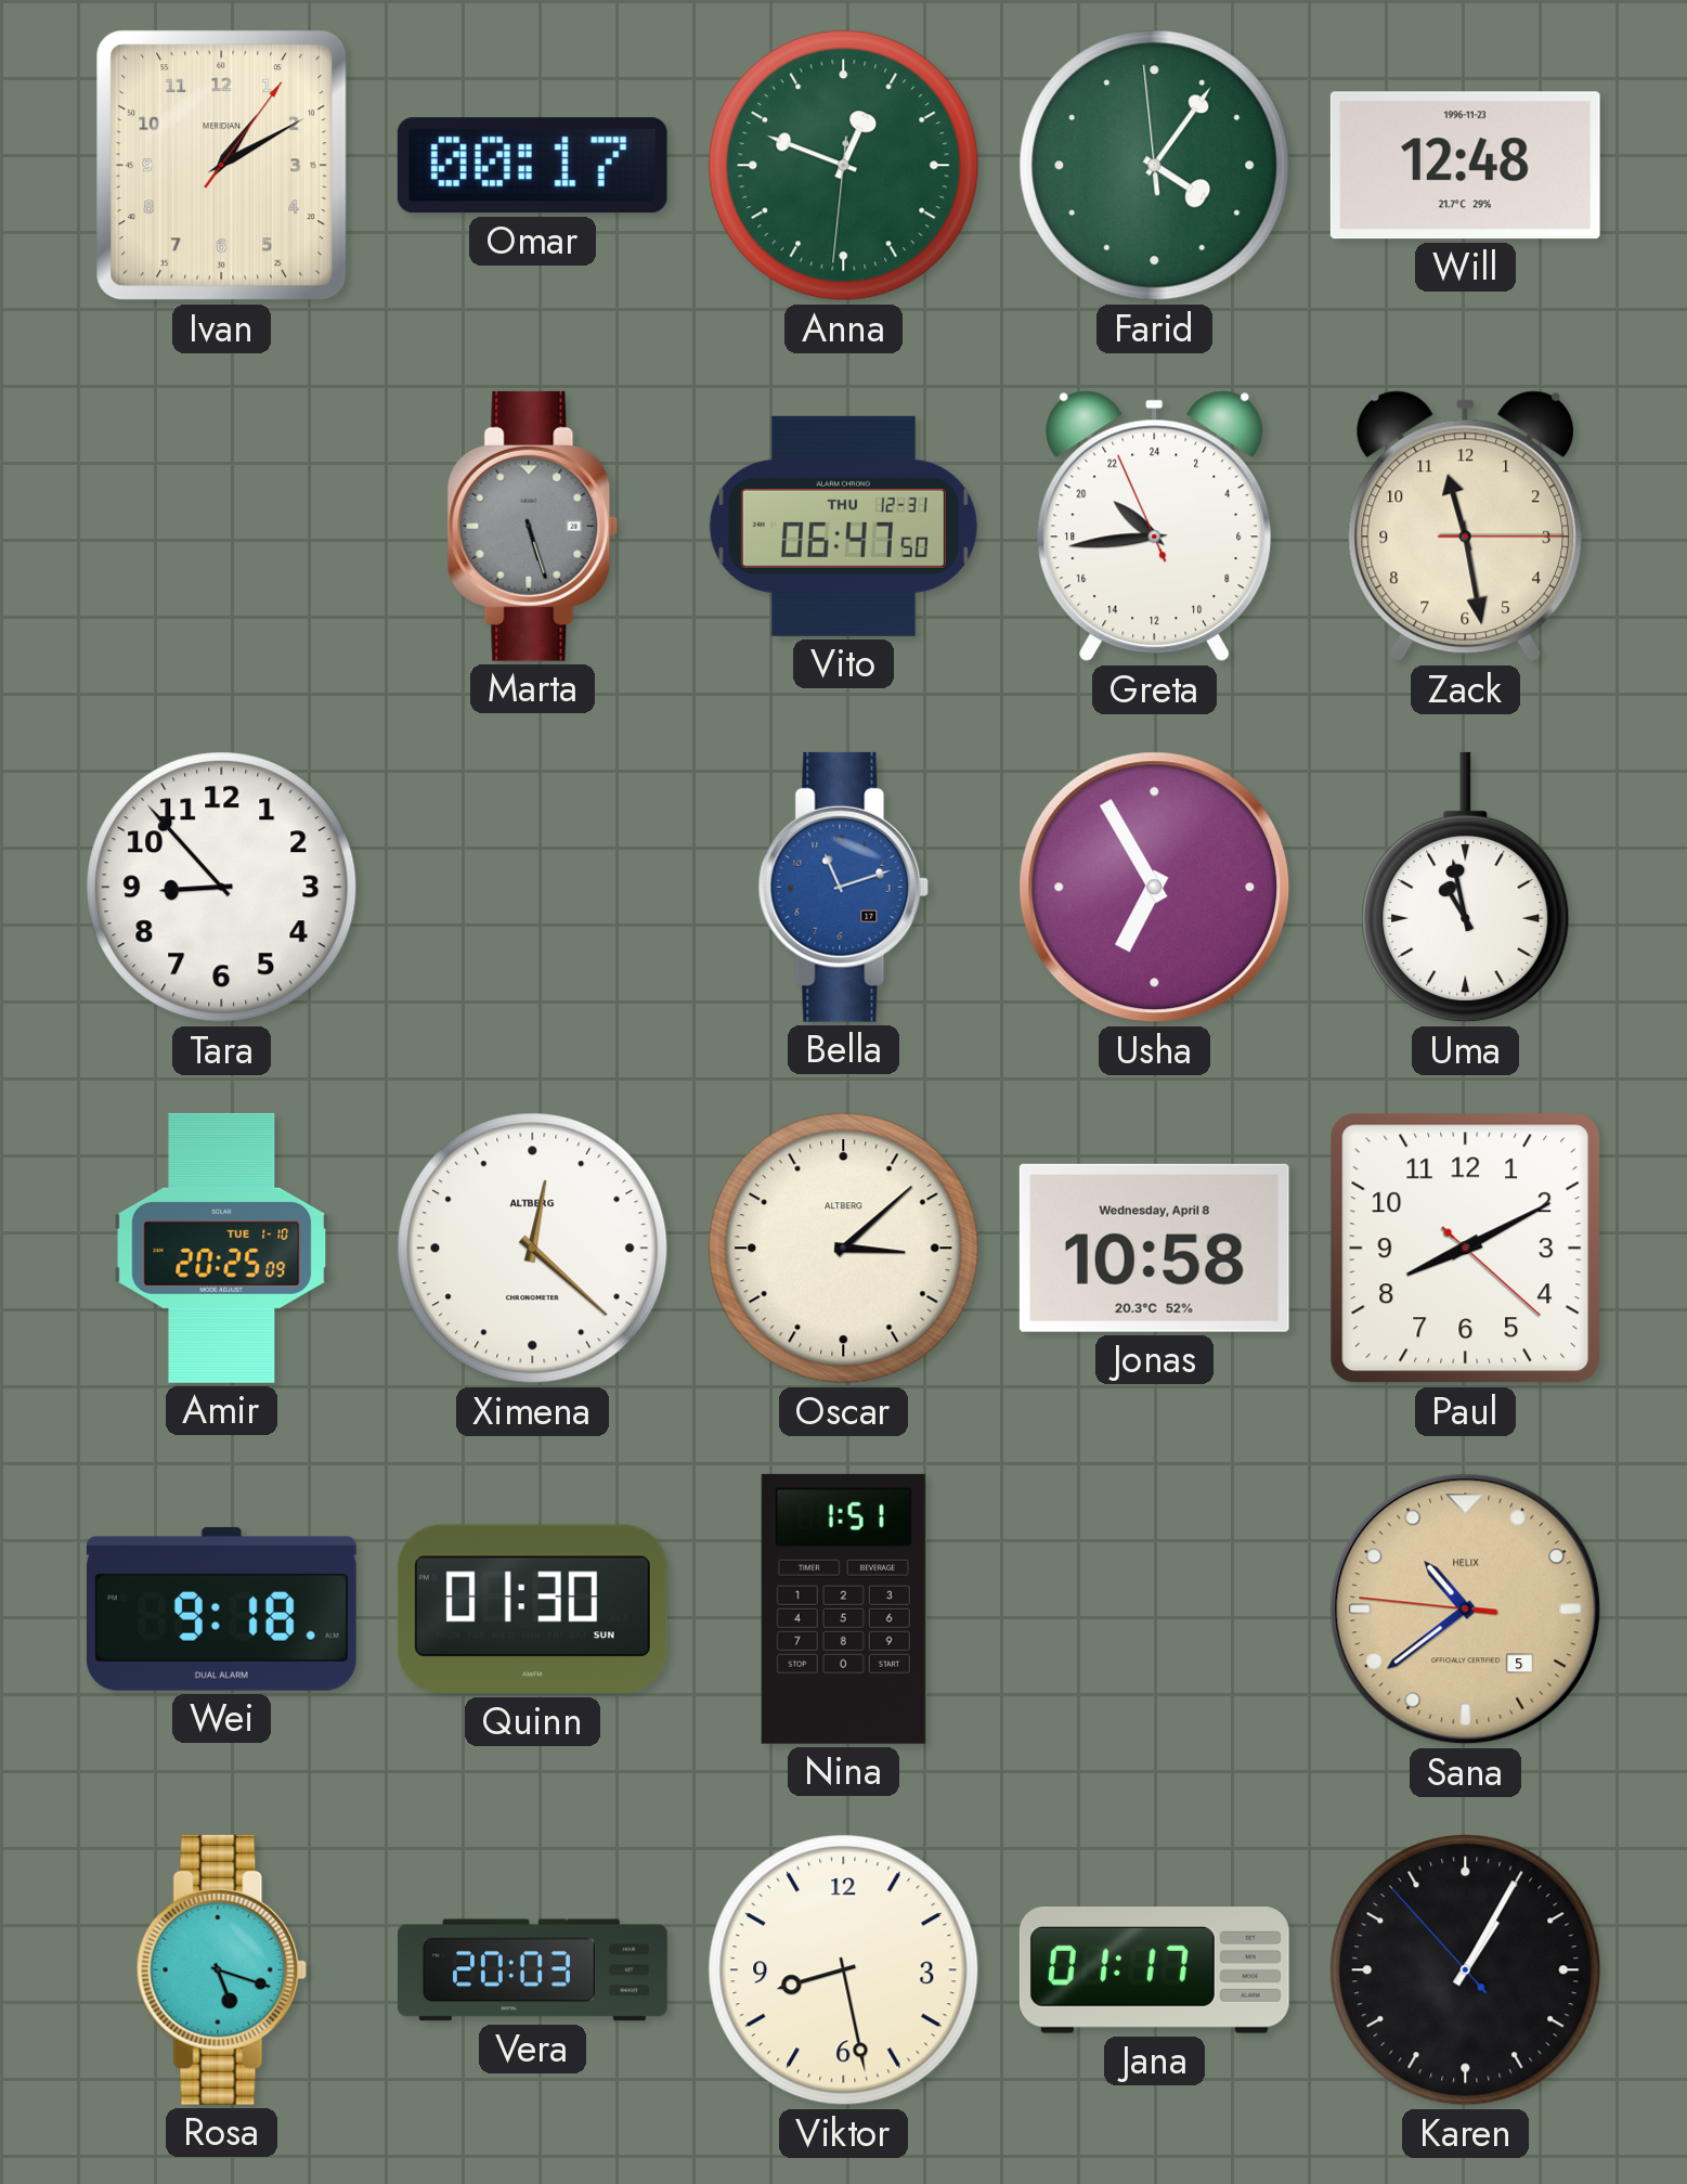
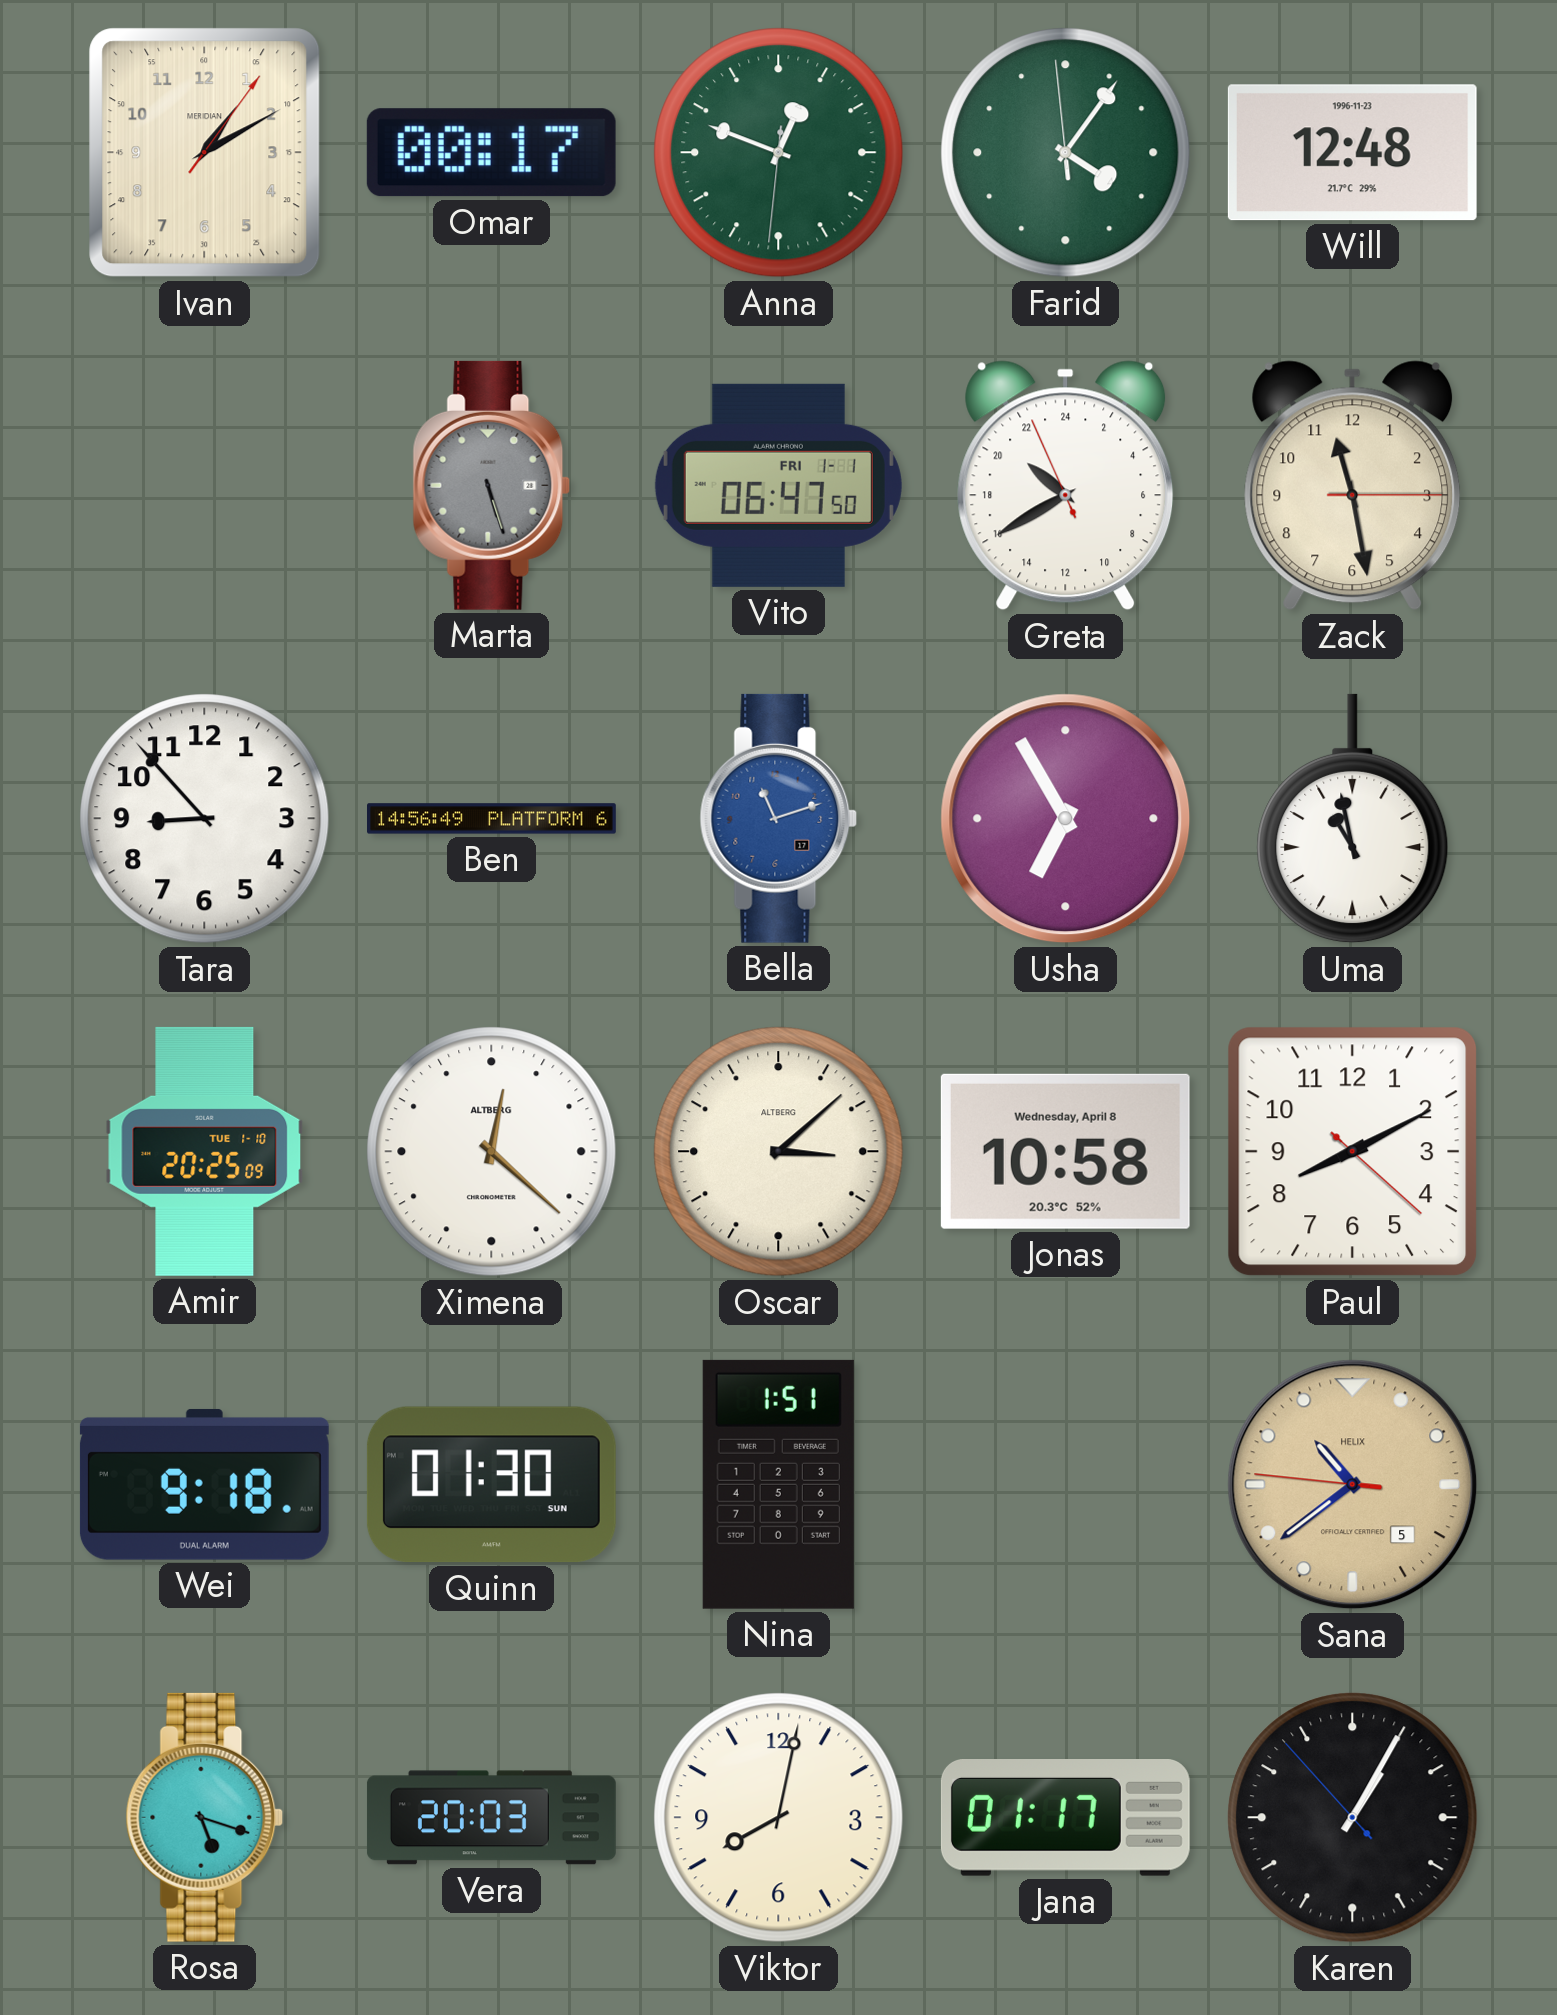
Vito date: THU 12-31 -> FRI 1-1 (778, 485)
Greta: 20:43 -> 20:39 (1066, 486)
Ben: none -> 14:56 (492, 819)
Viktor: 8:28 -> 8:02 (779, 1818)
